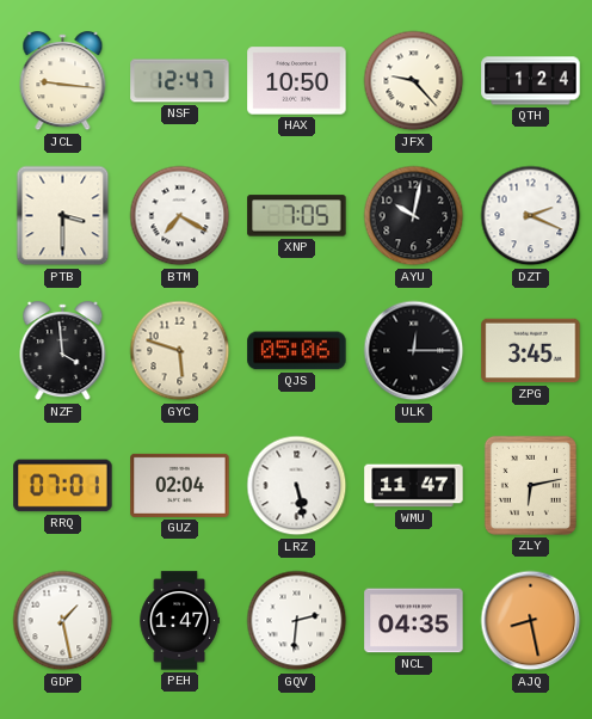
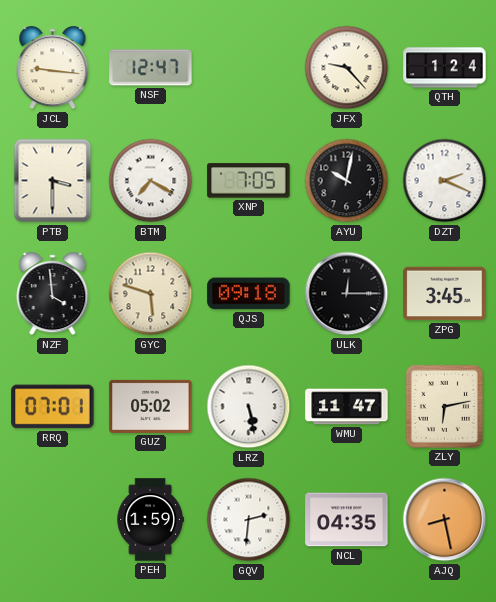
HAX: 10:50 -> none (297, 81)
QJS: 05:06 -> 09:18 (249, 294)
GUZ: 02:04 -> 05:02 (151, 406)
GDP: 1:28 -> none (63, 621)
PEH: 1:47 -> 1:59 (150, 520)
